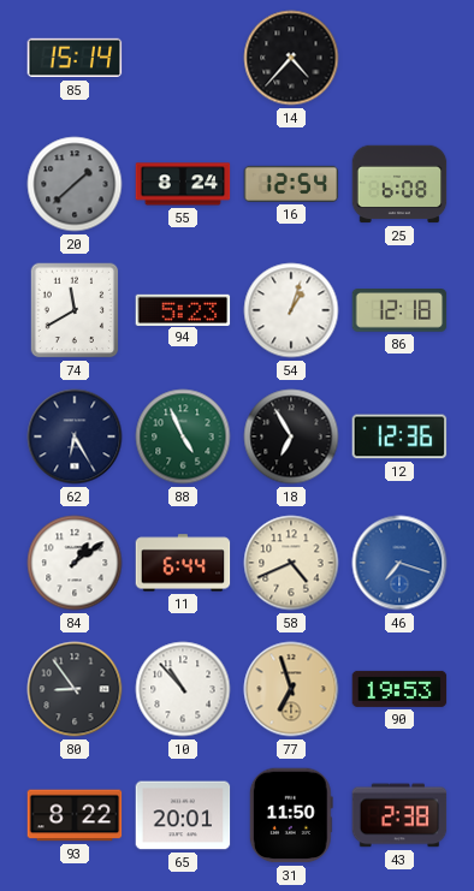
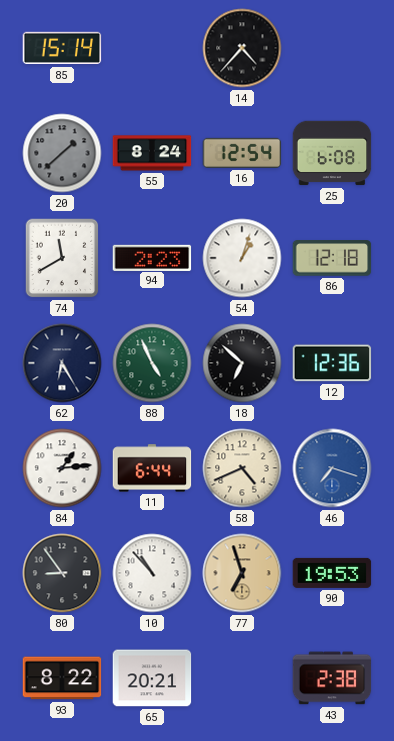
94: 5:23 -> 2:23 (152, 257)
18: 6:55 -> 6:52 (242, 363)
84: 1:09 -> 1:14 (62, 468)
65: 20:01 -> 20:21 (152, 678)
31: 11:50 -> none (291, 815)
